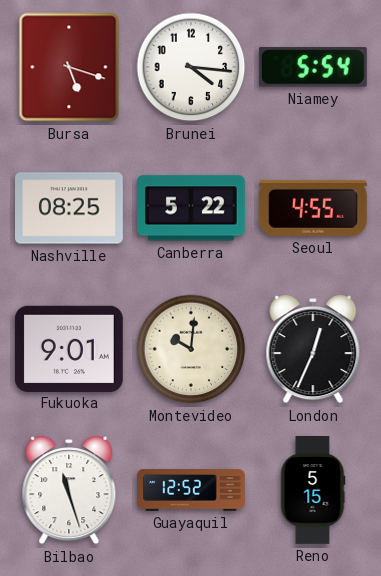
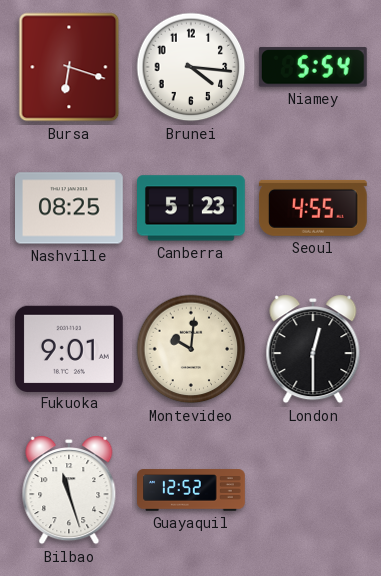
Bursa: 5:18 -> 6:18 (69, 67)
Canberra: 5:22 -> 5:23 (192, 208)
London: 12:34 -> 12:30 (313, 349)
Reno: 5:15 -> none (313, 491)
